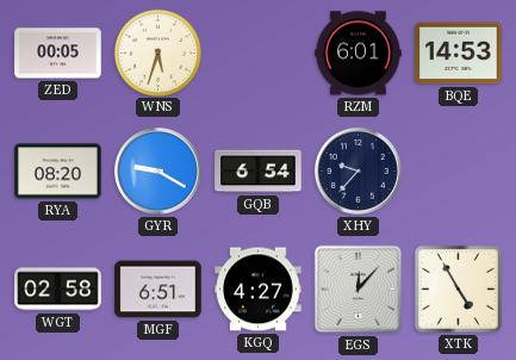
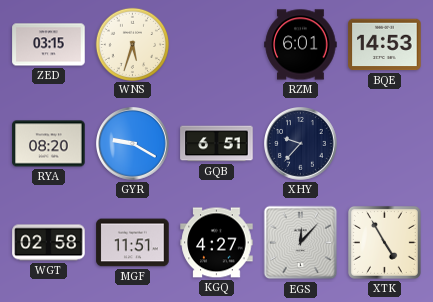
ZED: 00:05 -> 03:15 (49, 45)
GQB: 6:54 -> 6:51 (217, 144)
MGF: 6:51 -> 11:51 (133, 243)
